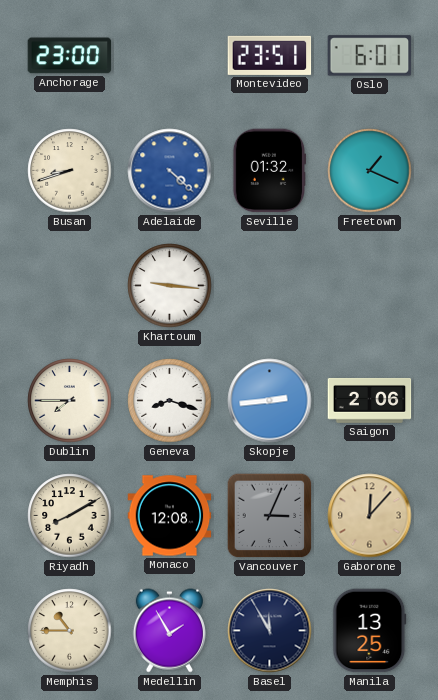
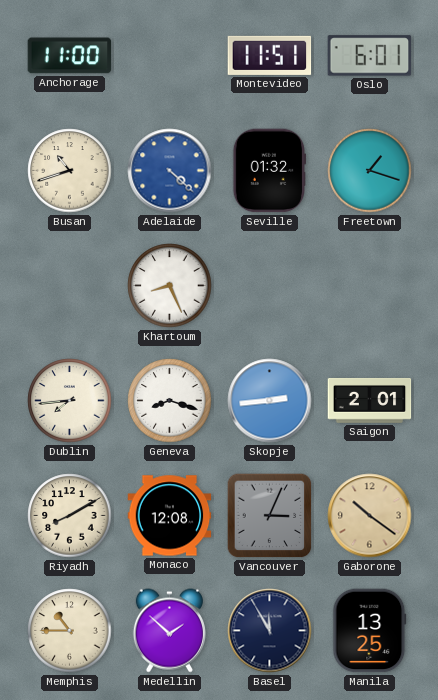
Anchorage: 23:00 -> 11:00 (70, 56)
Montevideo: 23:51 -> 11:51 (270, 55)
Busan: 8:42 -> 10:42 (70, 171)
Freetown: 1:19 -> 1:18 (370, 171)
Khartoum: 9:16 -> 8:26 (170, 286)
Dublin: 7:45 -> 7:44 (70, 401)
Saigon: 2:06 -> 2:01 (370, 401)
Gaborone: 12:07 -> 10:21 (370, 516)
Medellin: 1:55 -> 1:52 (169, 631)
